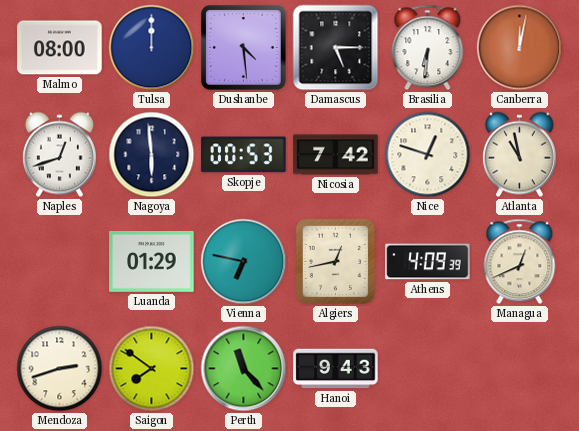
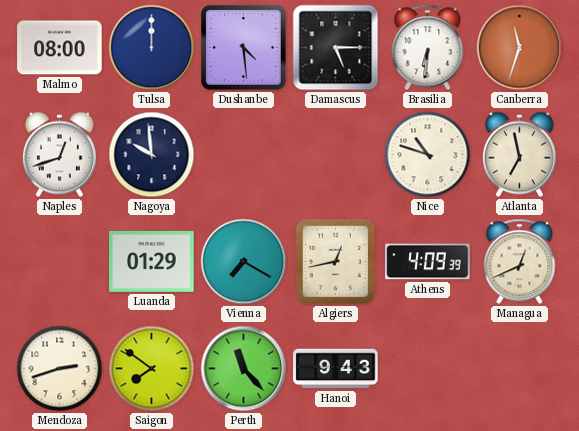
Canberra: 12:02 -> 11:33 (520, 48)
Nagoya: 5:59 -> 9:59 (152, 155)
Skopje: 00:53 -> none (244, 155)
Nicosia: 7:42 -> none (336, 155)
Nice: 12:48 -> 10:48 (428, 155)
Atlanta: 10:58 -> 6:58 (519, 155)
Vienna: 6:47 -> 7:20 (244, 262)
